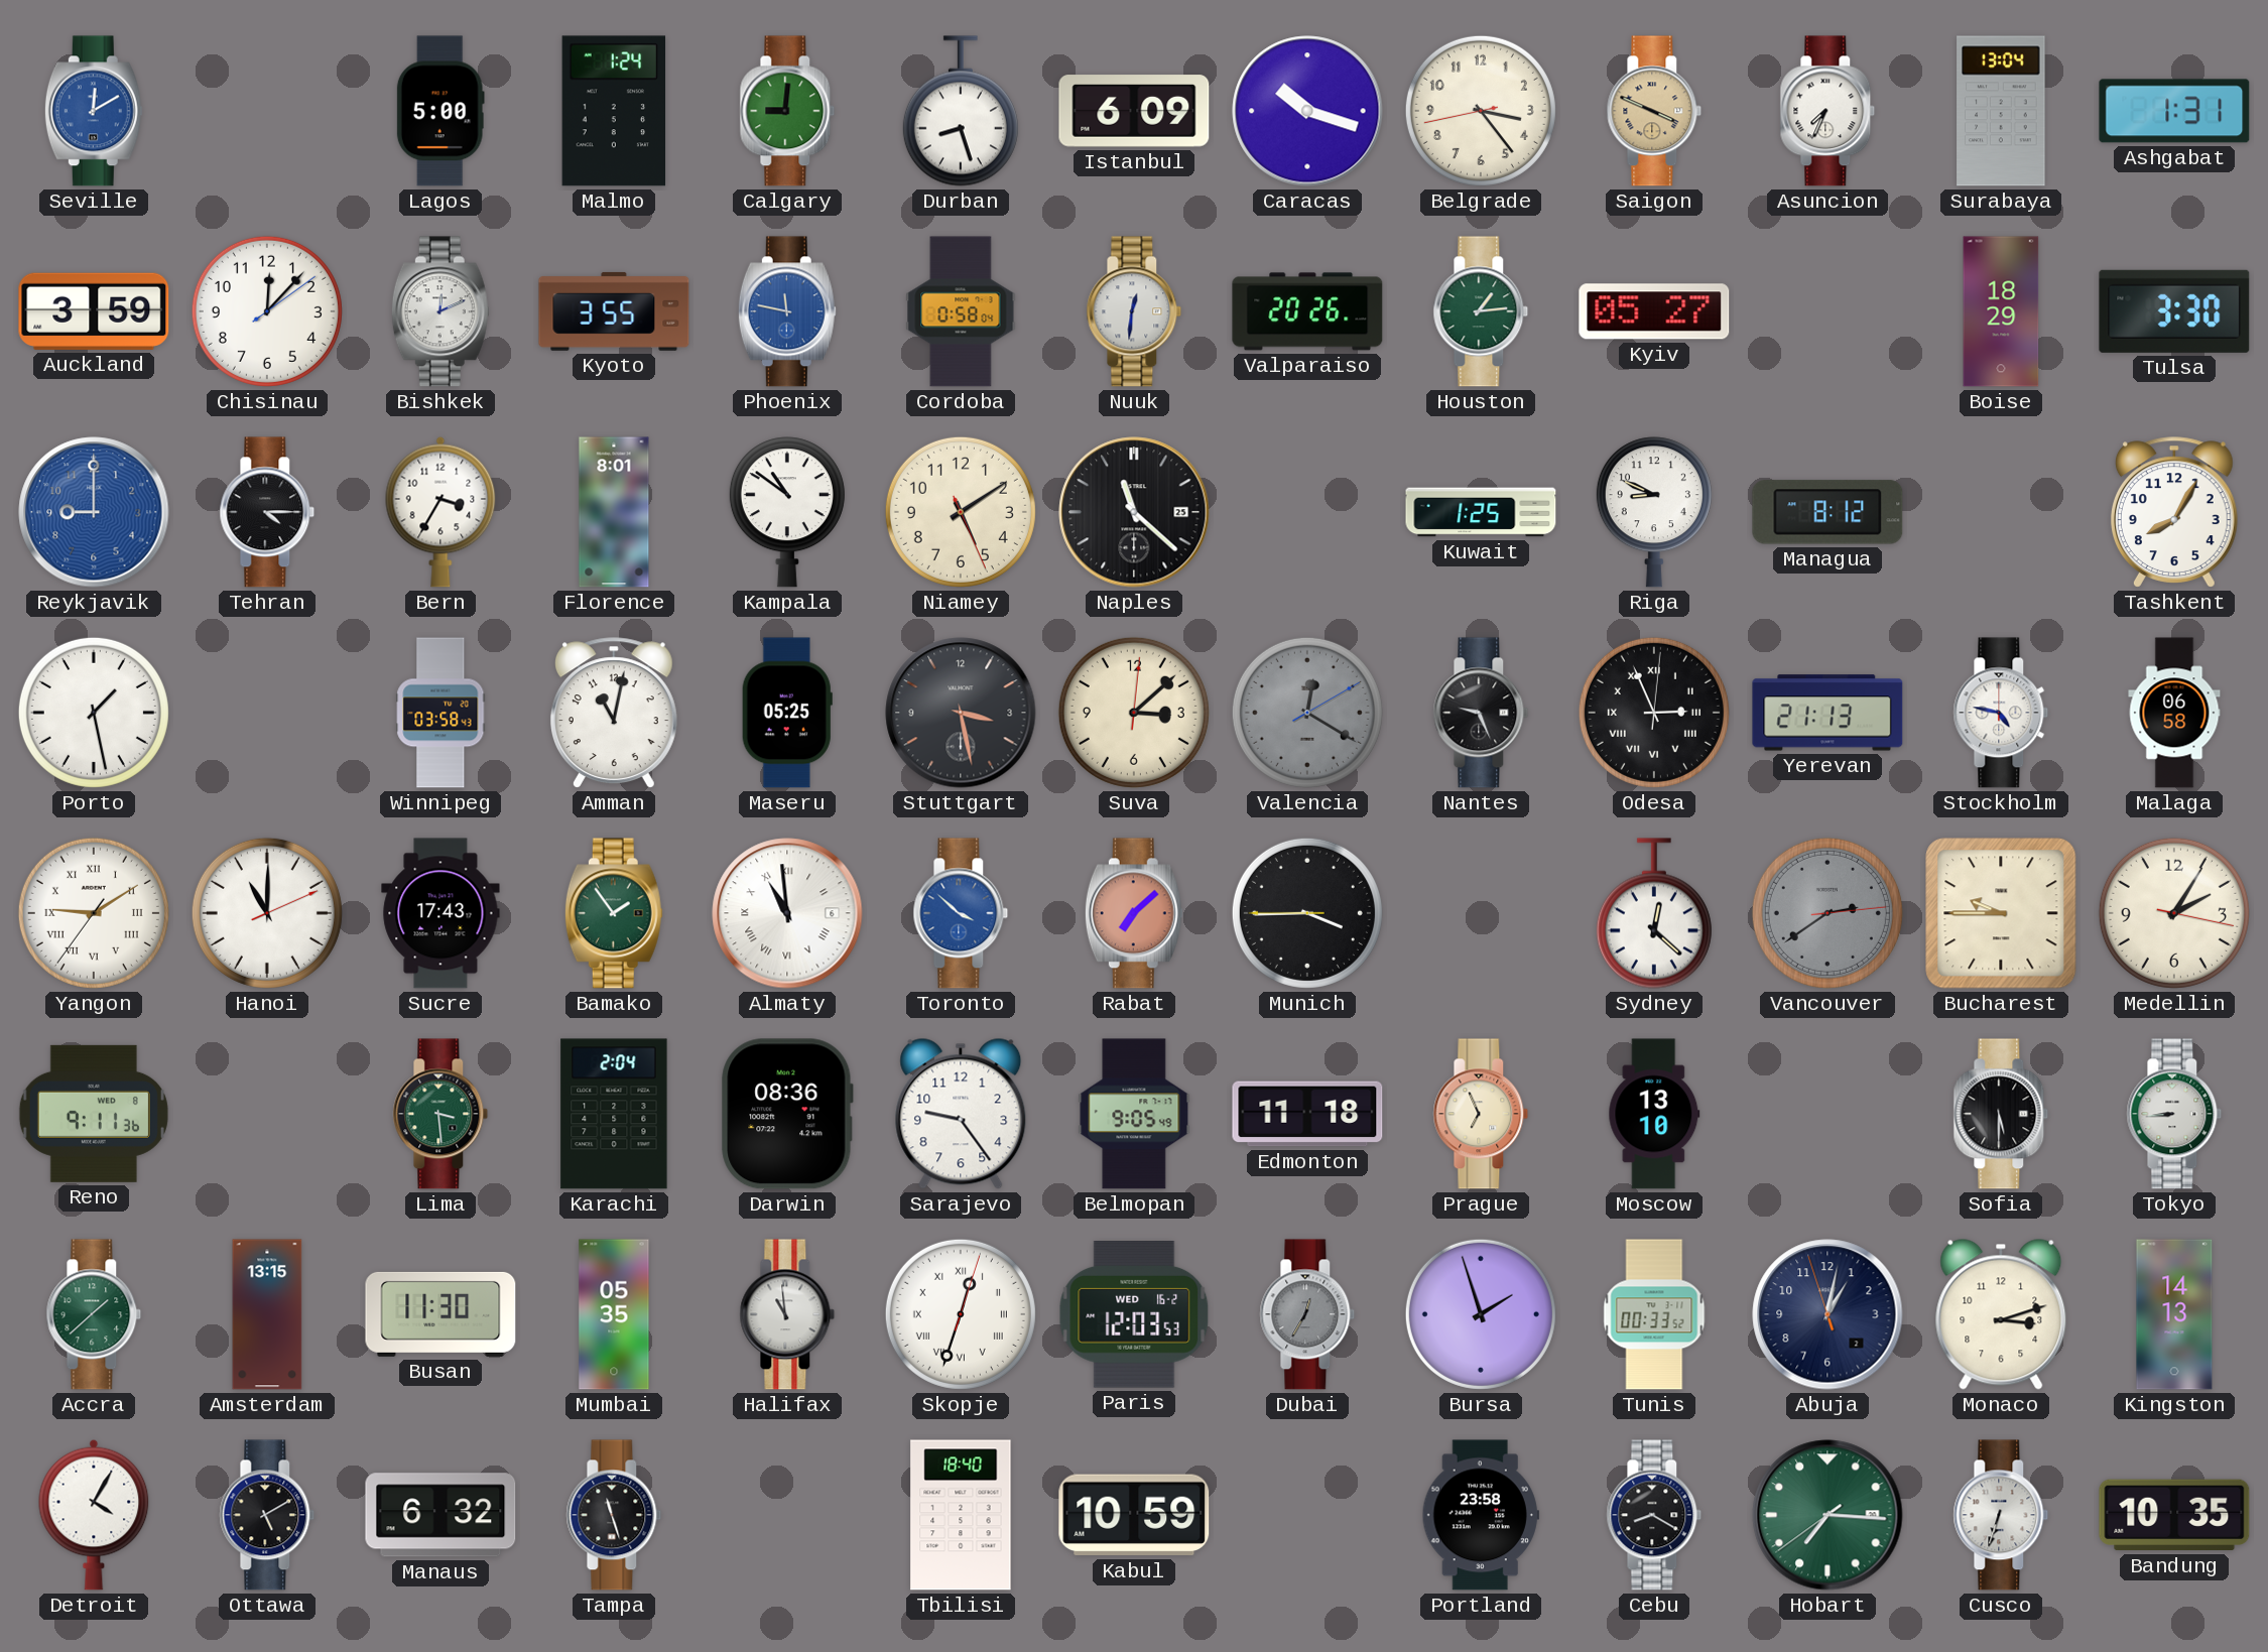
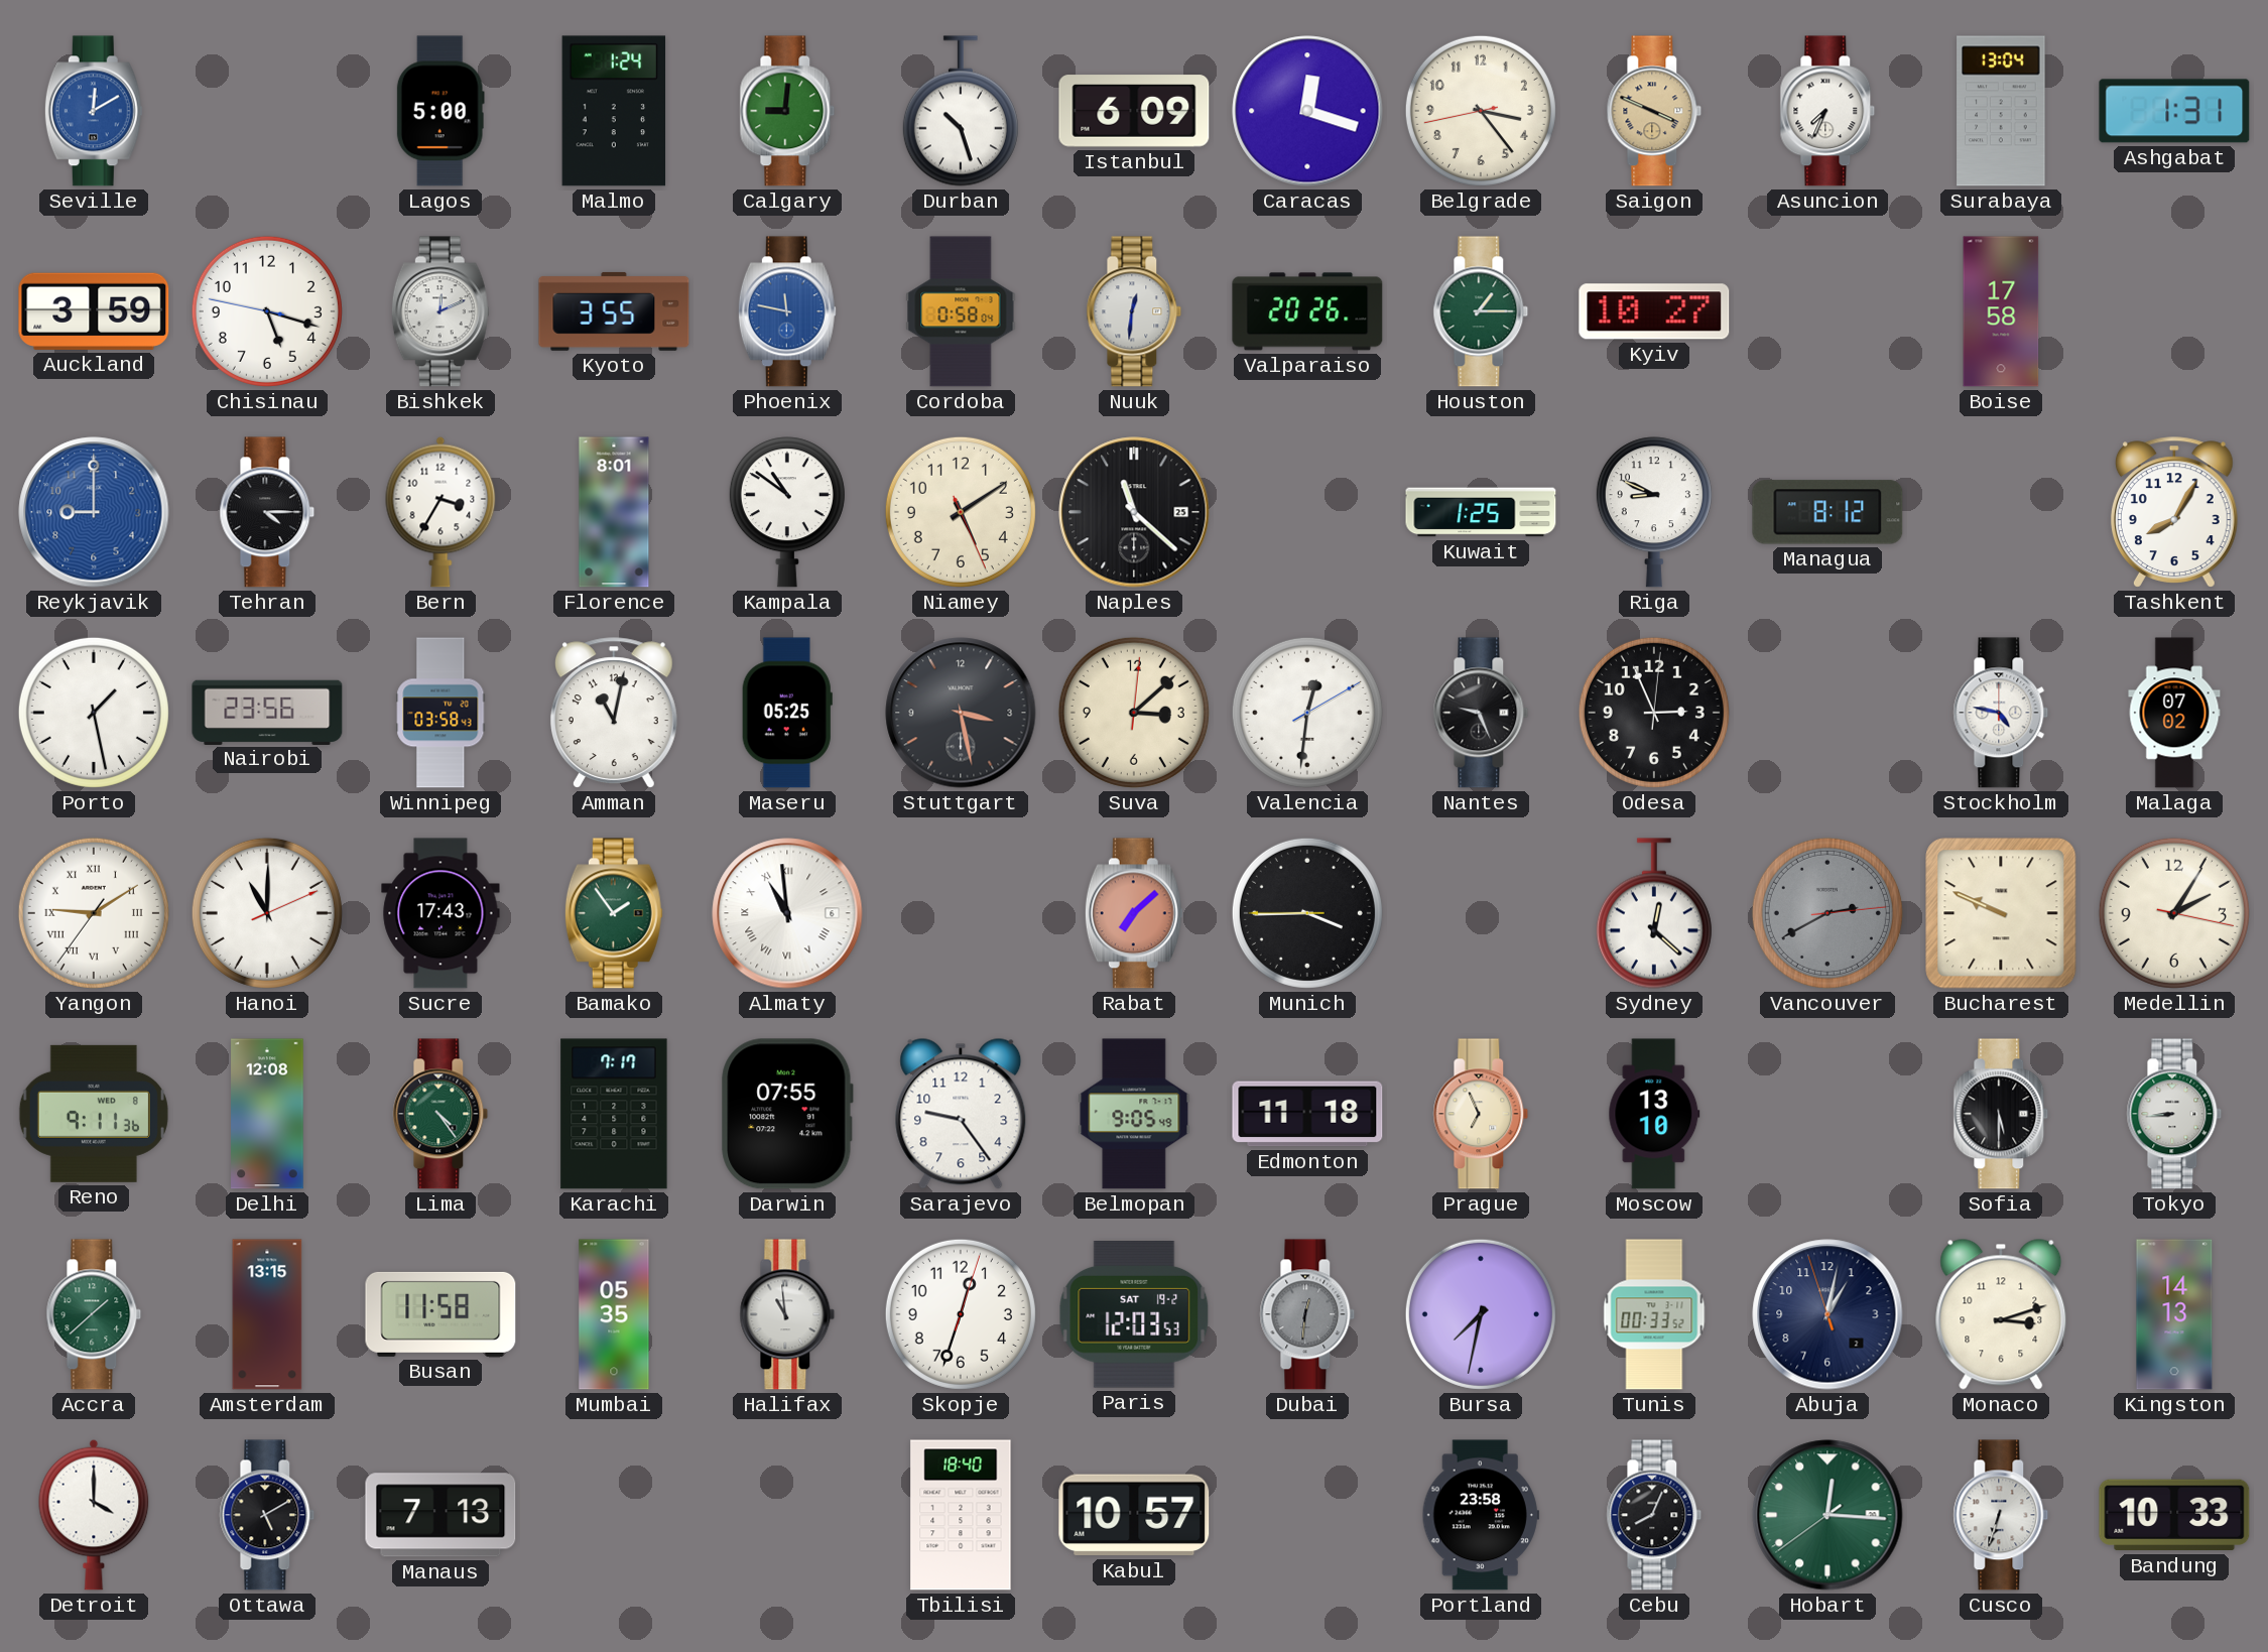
Durban: 8:27 -> 10:27 (961, 111)
Caracas: 10:18 -> 12:18 (1307, 111)
Chisinau: 12:07 -> 5:17 (267, 311)
Houston: 1:14 -> 1:15 (1481, 311)
Kyiv: 05:27 -> 10:27 (1654, 311)
Boise: 18:29 -> 17:58 (2001, 311)
Tulsa: 3:30 -> none (2174, 311)
Nairobi: none -> 23:56 (267, 712)
Valencia: 12:20 -> 12:31 (1307, 713)
Valencia dial: grey -> white (1307, 713)
Odesa numerals: Roman -> Arabic (1654, 713)
Yerevan: 21:13 -> none (1828, 713)
Malaga: 06:58 -> 07:02 (2174, 713)
Toronto: 3:52 -> none (961, 913)
Vancouver: 2:39 -> 2:40 (1828, 913)
Bucharest: 9:45 -> 9:49 (2001, 913)
Delhi: none -> 12:08 (267, 1114)
Lima: 3:29 -> 4:24 (440, 1114)
Karachi: 2:04 -> 7:17 (614, 1114)
Darwin: 08:36 -> 07:55 (787, 1114)
Busan: 11:30 -> 11:58 (440, 1314)
Skopje numerals: Roman -> Arabic (961, 1314)
Paris date: WED 16-2 -> SAT 19-2 (1134, 1315)
Dubai: 12:35 -> 12:31 (1307, 1314)
Bursa: 1:57 -> 7:32 (1481, 1314)
Detroit: 4:05 -> 4:00 (94, 1515)
Manaus: 6:32 -> 7:13 (440, 1515)
Tampa: 11:27 -> none (614, 1515)
Kabul: 10:59 -> 10:57 (1134, 1515)
Cebu: 8:20 -> 8:04 (1654, 1515)
Hobart: 7:15 -> 12:15 (1828, 1515)
Bandung: 10:35 -> 10:33 (2174, 1515)
